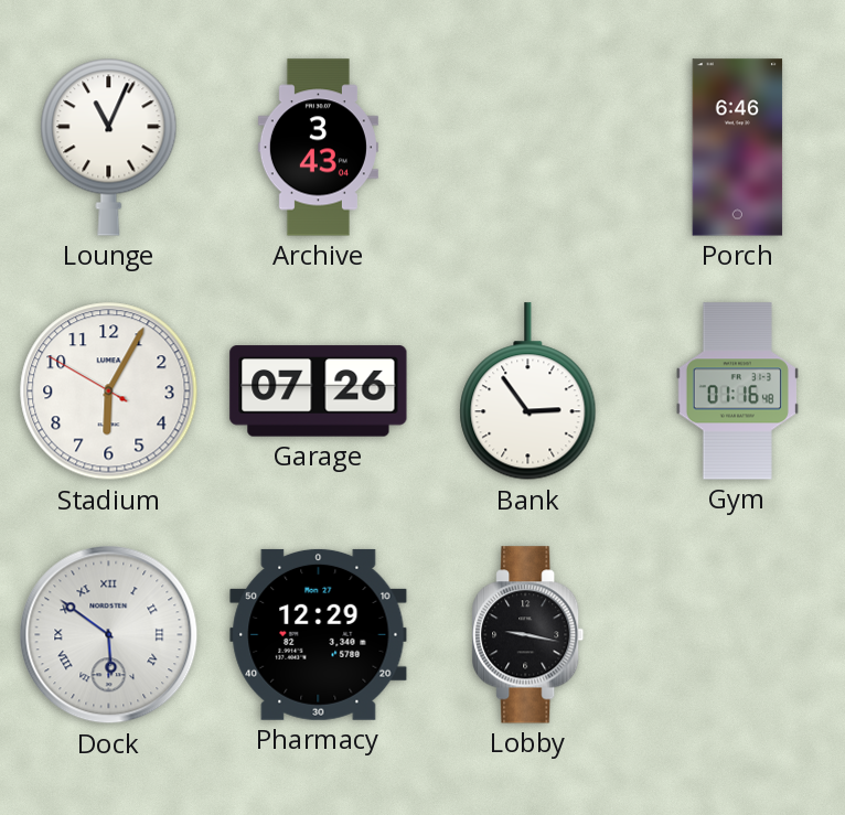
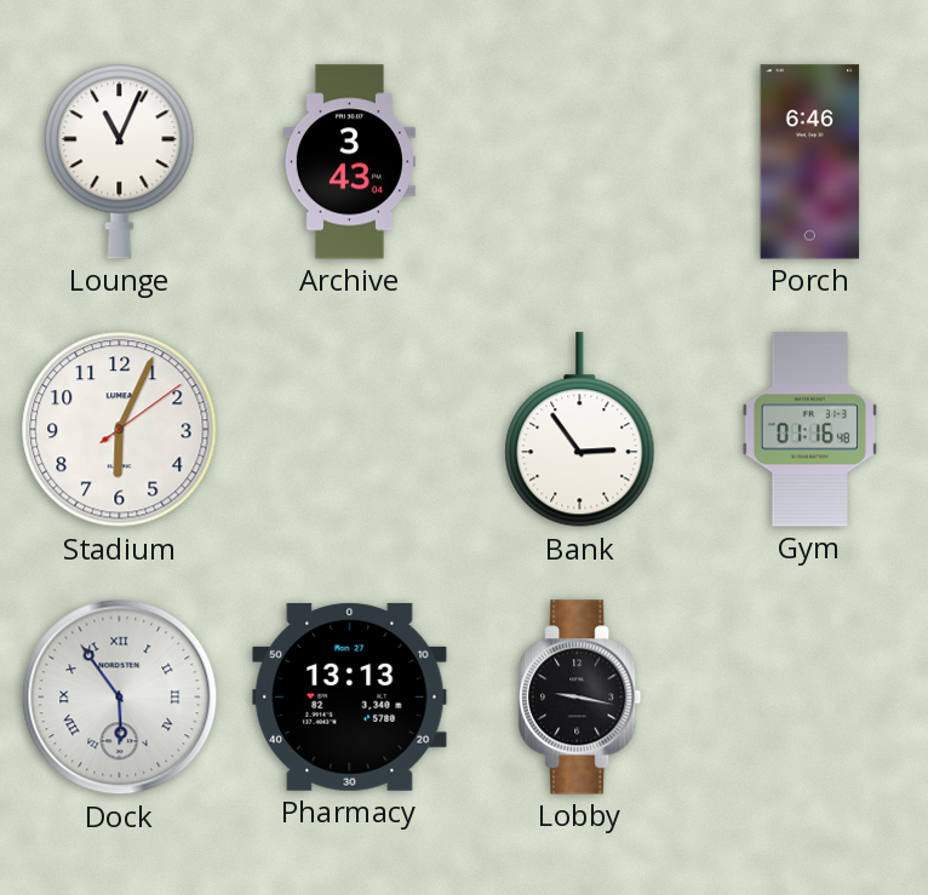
Stadium: 6:04:50 -> 6:04:09 (120, 430)
Garage: 07:26 -> none (319, 392)
Dock: 5:51 -> 5:54 (120, 698)
Pharmacy: 12:29 -> 13:13 (350, 696)
